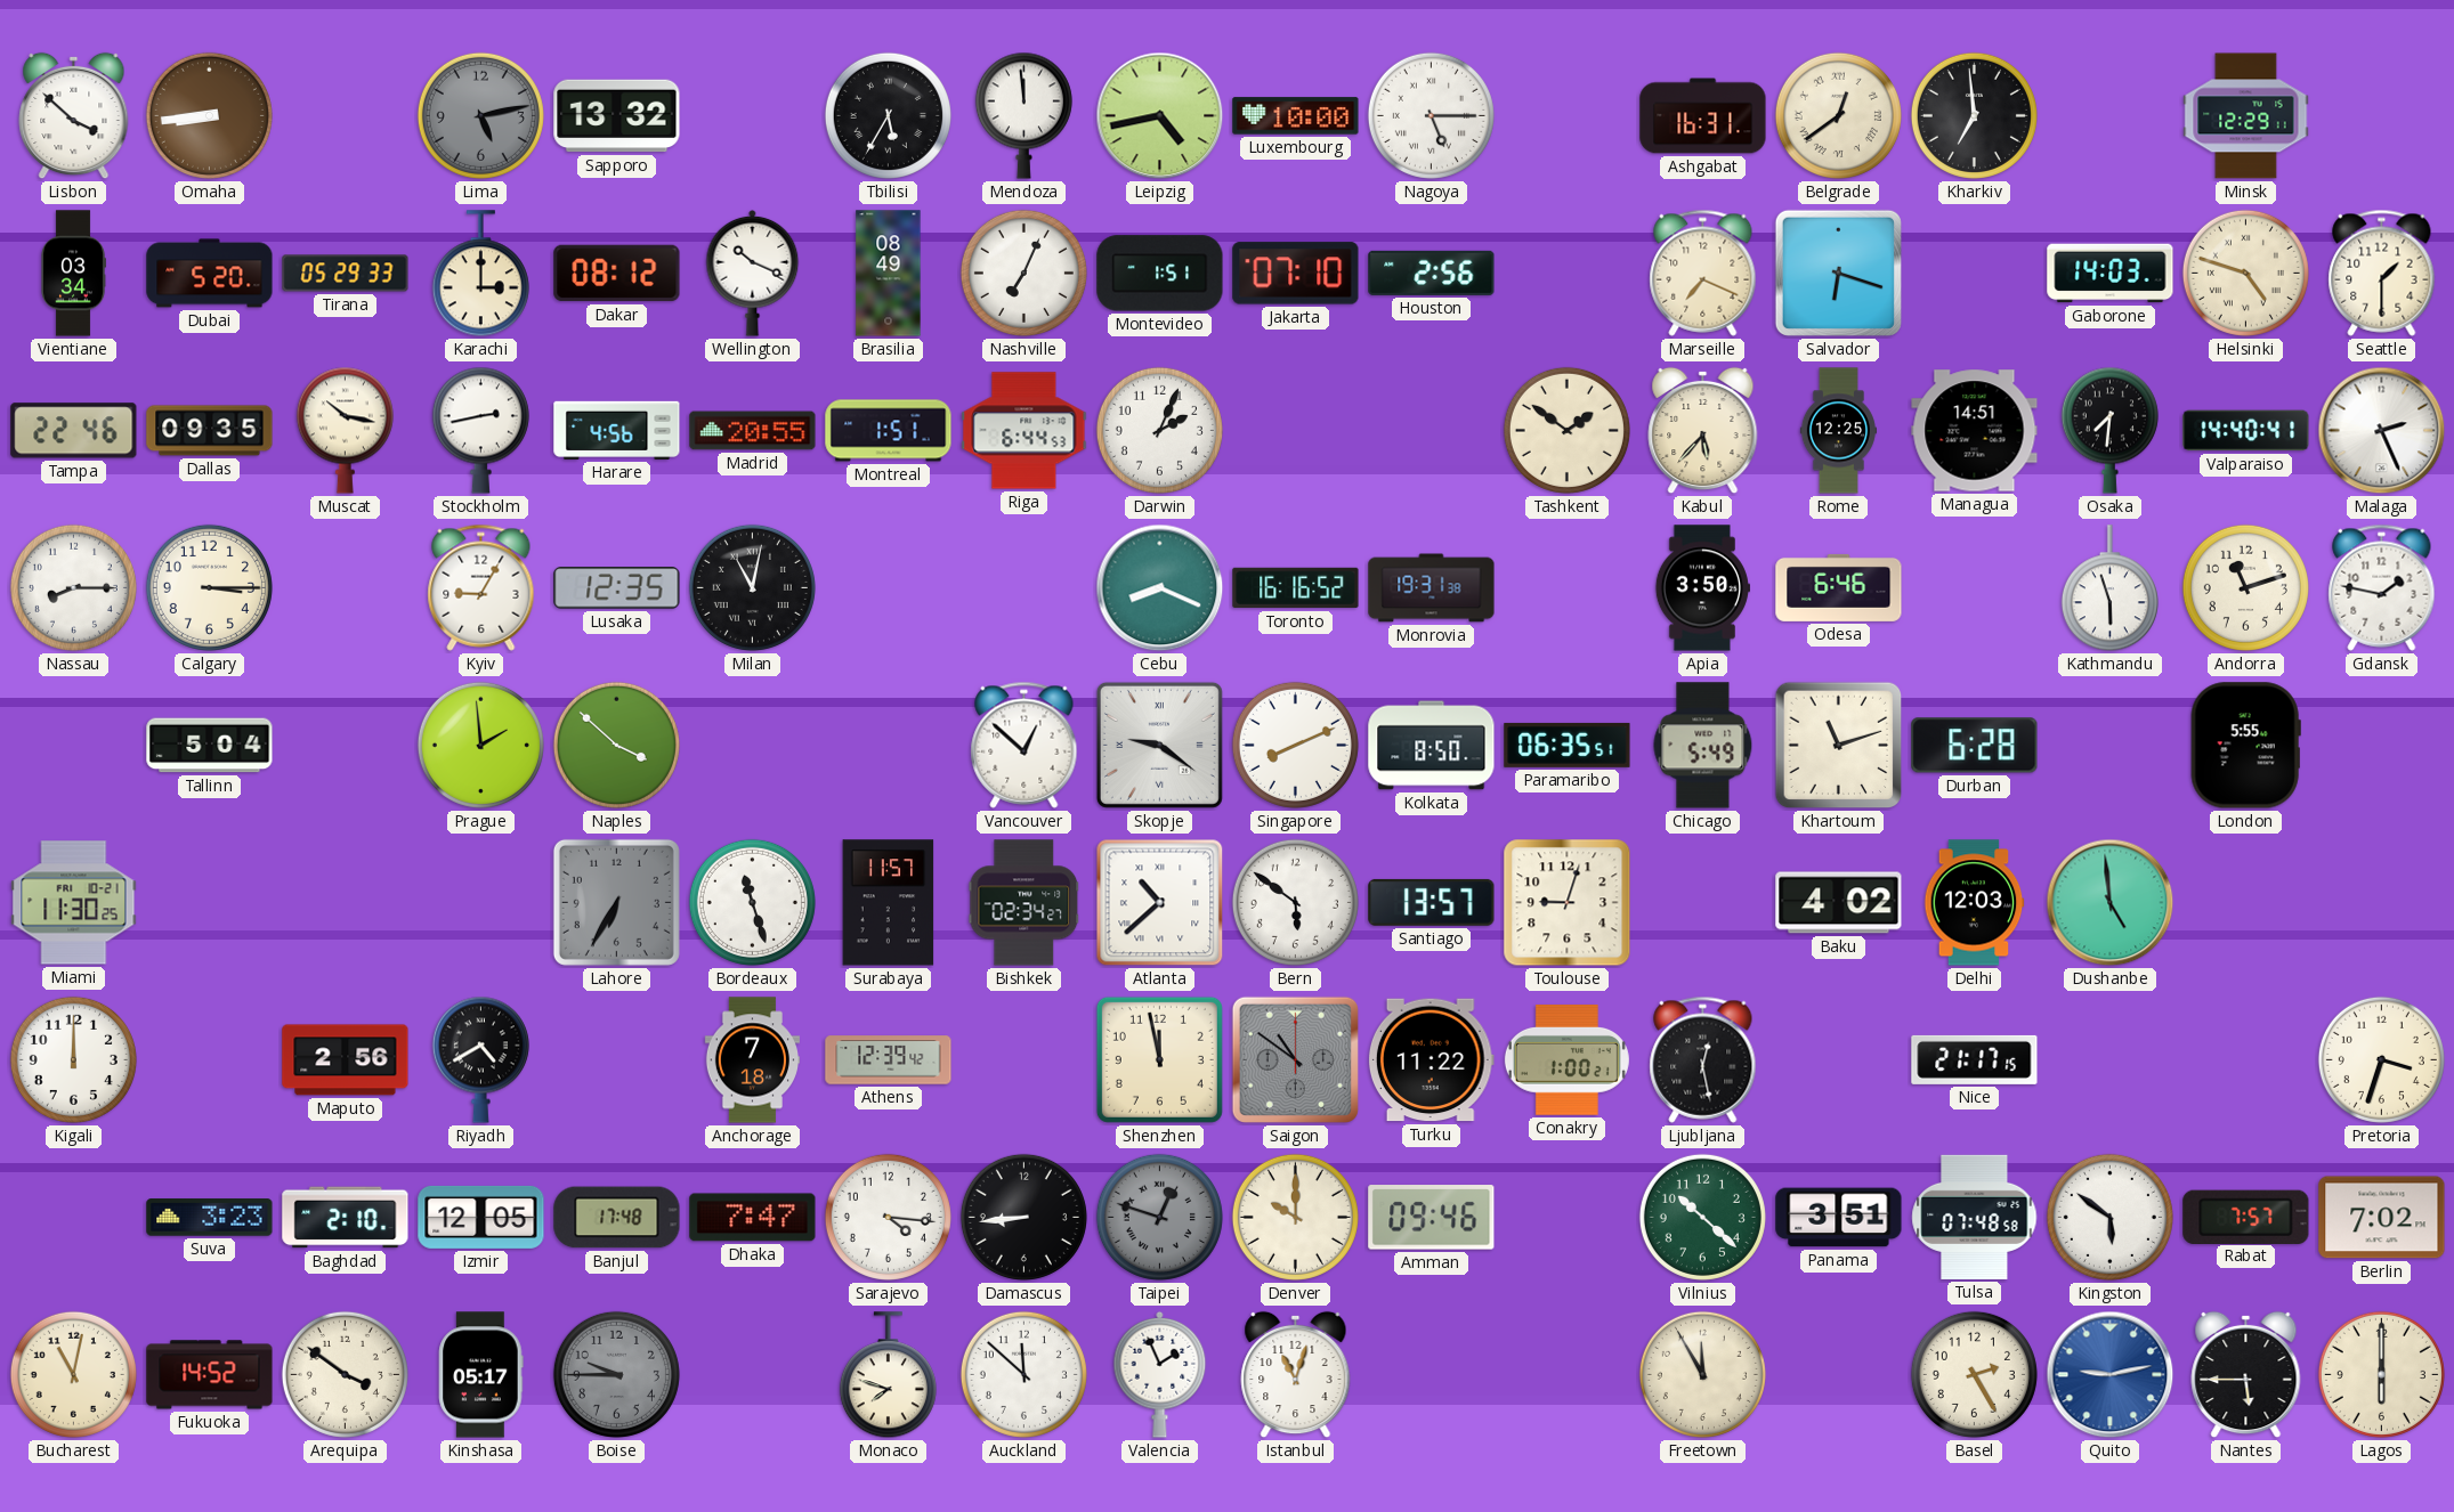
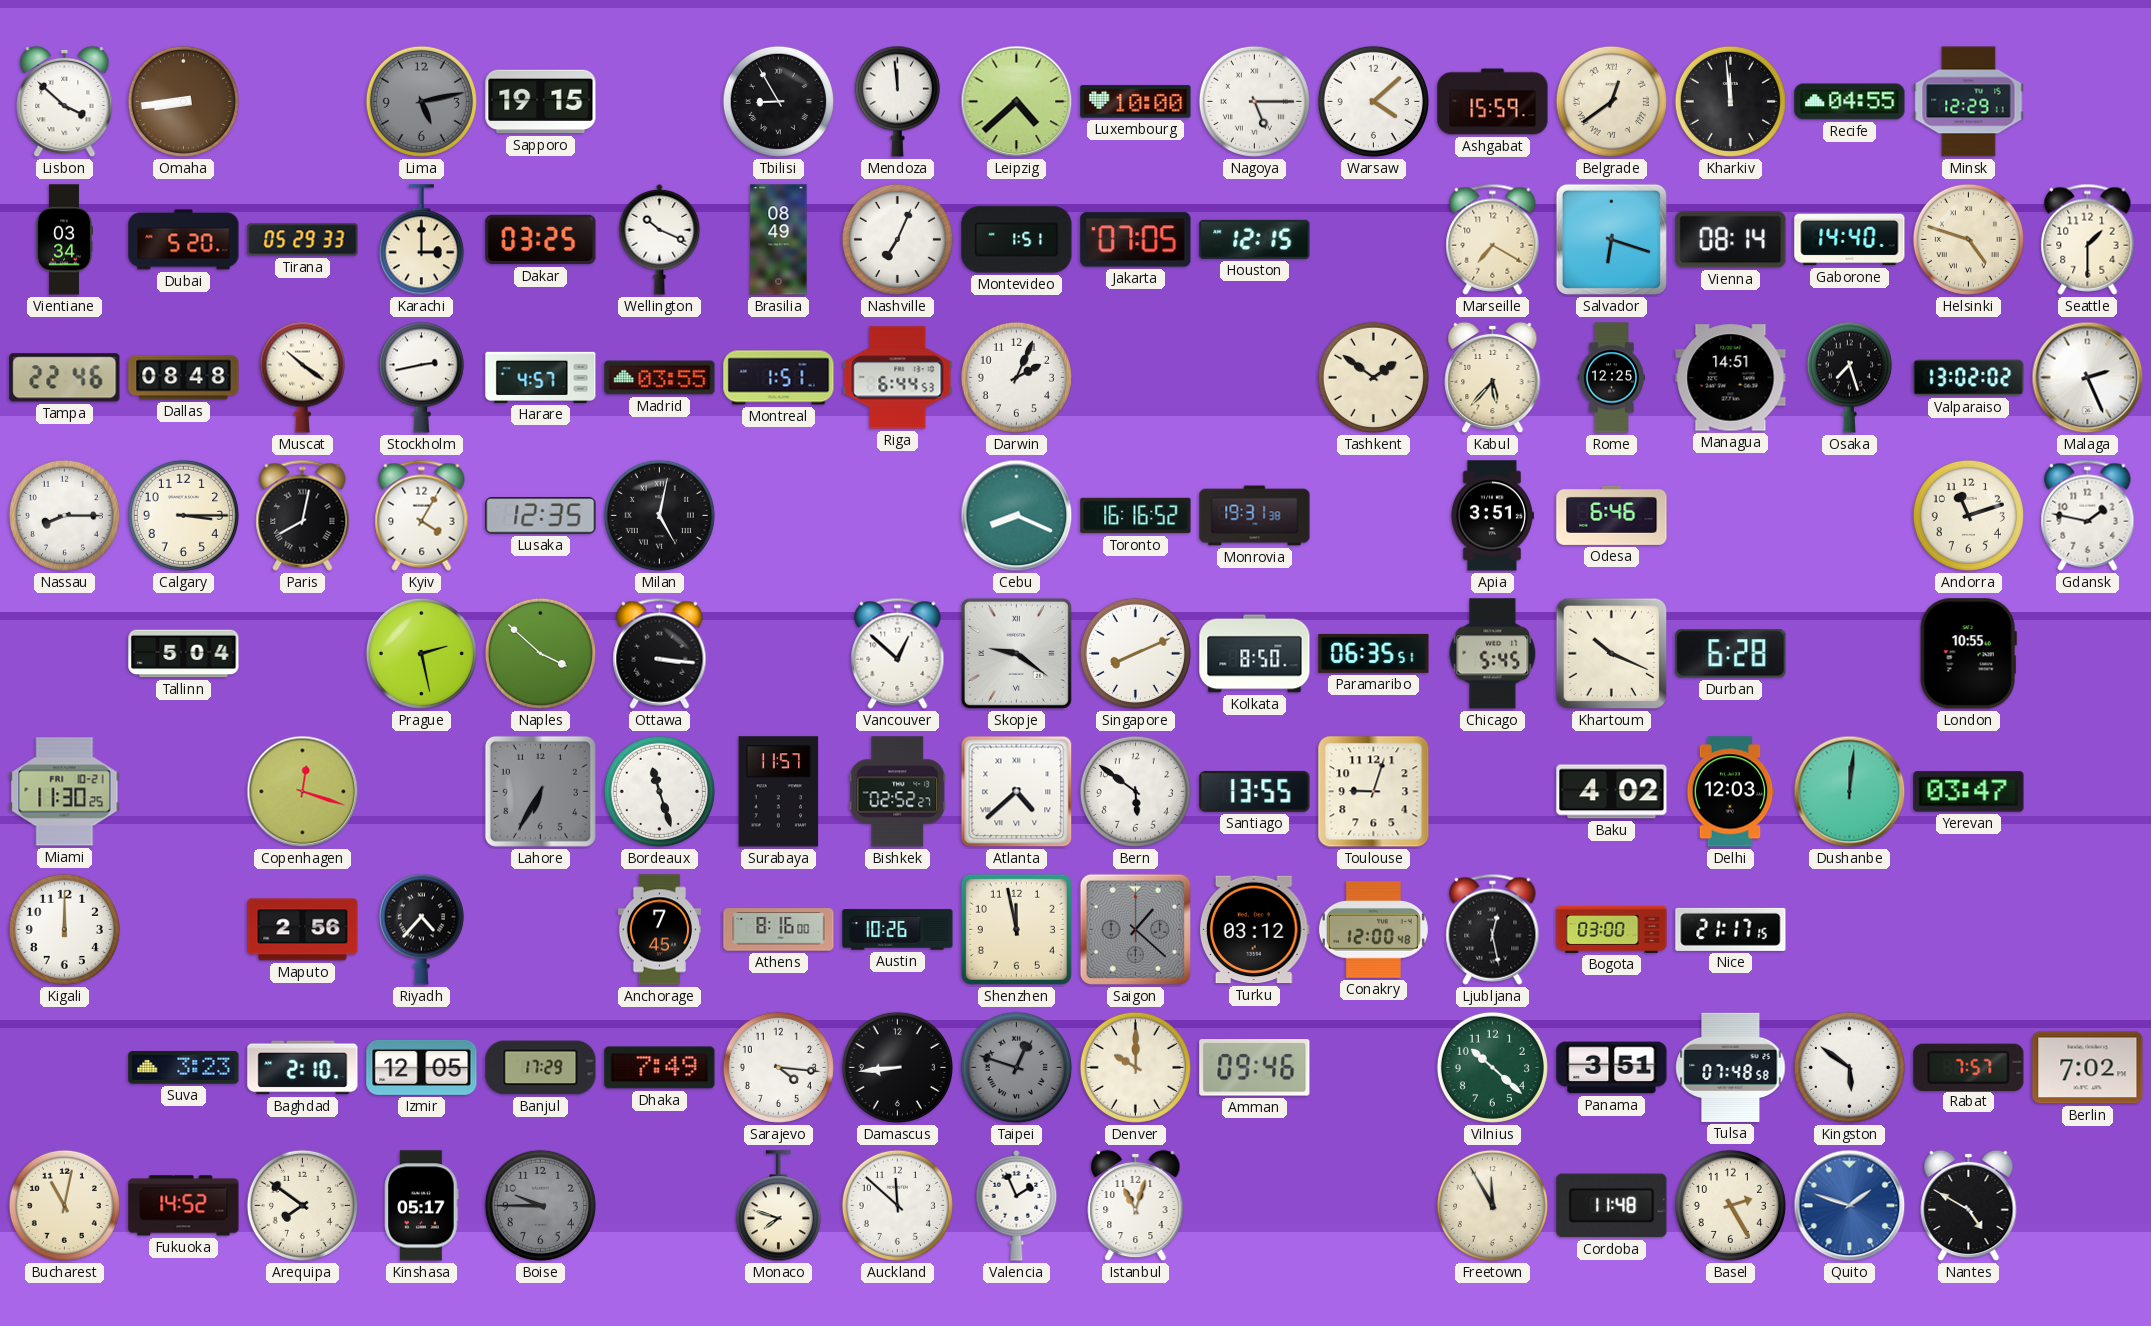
Sapporo: 13:32 -> 19:15 (541, 102)
Tbilisi: 5:35 -> 8:55 (778, 101)
Leipzig: 4:43 -> 4:38 (1017, 102)
Warsaw: none -> 4:08 (1373, 101)
Ashgabat: 16:31 -> 15:59 (1493, 102)
Kharkiv: 6:59 -> 11:59 (1730, 101)
Recife: none -> 04:55 (1850, 102)
Dakar: 08:12 -> 03:25 (541, 240)
Jakarta: 07:10 -> 07:05 (1136, 240)
Houston: 2:56 -> 12:15 (1255, 239)
Marseille: 7:19 -> 7:20 (1493, 239)
Vienna: none -> 08:14 (1731, 240)
Gaborone: 14:03 -> 14:40 (1850, 240)
Dallas: 09:35 -> 08:48 (184, 378)
Muscat: 10:17 -> 10:21 (302, 377)
Harare: 4:56 -> 4:57 (541, 377)
Madrid: 20:55 -> 03:55 (660, 378)
Osaka: 7:31 -> 7:27 (1849, 377)
Valparaiso: 14:40 -> 13:02 (1969, 378)
Paris: none -> 8:02 (303, 515)
Kyiv: 9:05 -> 4:05 (422, 515)
Milan: 11:02 -> 5:02 (659, 515)
Apia: 3:50 -> 3:51 (1492, 516)
Kathmandu: 5:57 -> none (2109, 588)
Prague: 1:59 -> 2:28 (421, 653)
Ottawa: none -> 3:16 (660, 653)
Chicago: 5:49 -> 5:45 (1493, 654)
Khartoum: 11:12 -> 10:19 (1612, 654)
London: 5:55 -> 10:55 (1968, 654)
Copenhagen: none -> 12:18 (303, 792)
Bishkek: 02:34 -> 02:52 (898, 792)
Atlanta: 10:38 -> 4:38 (1017, 792)
Santiago: 13:57 -> 13:55 (1255, 791)
Dushanbe: 4:59 -> 12:01 (1850, 792)
Yerevan: none -> 03:47 (1969, 792)
Riyadh: 4:40 -> 4:37 (421, 929)
Anchorage: 7:18 -> 7:45 (659, 930)
Athens: 12:39 -> 8:16 (779, 930)
Austin: none -> 10:26 (898, 930)
Saigon: 10:51 -> 1:22 (1135, 929)
Turku: 11:22 -> 03:12 (1254, 930)
Conakry: 1:00 -> 12:00 (1373, 930)
Bogota: none -> 03:00 (1612, 929)
Pretoria: 3:33 -> none (2381, 1059)
Banjul: 17:48 -> 17:29 (541, 1068)
Dhaka: 7:47 -> 7:49 (660, 1068)
Arequipa: 3:51 -> 7:51 (302, 1205)
Cordoba: none -> 11:48 (1612, 1206)
Quito: 9:13 -> 1:48 (1850, 1206)
Nantes: 5:45 -> 4:50 (1969, 1206)
Lagos: 6:00 -> none (2381, 1374)
